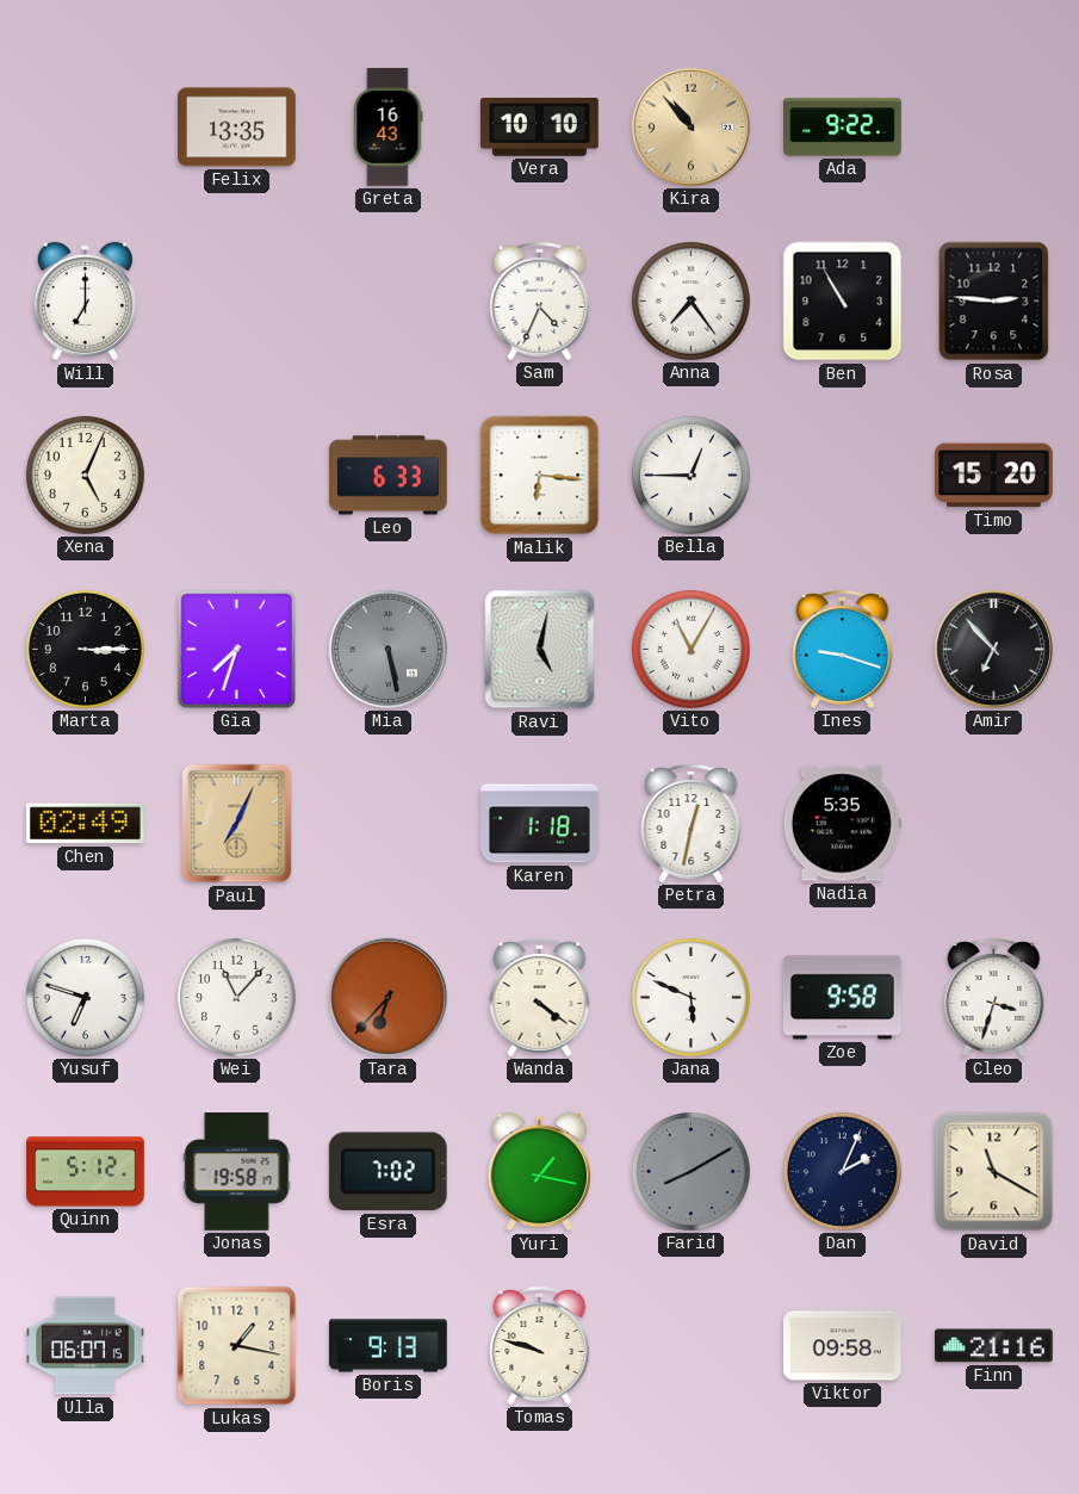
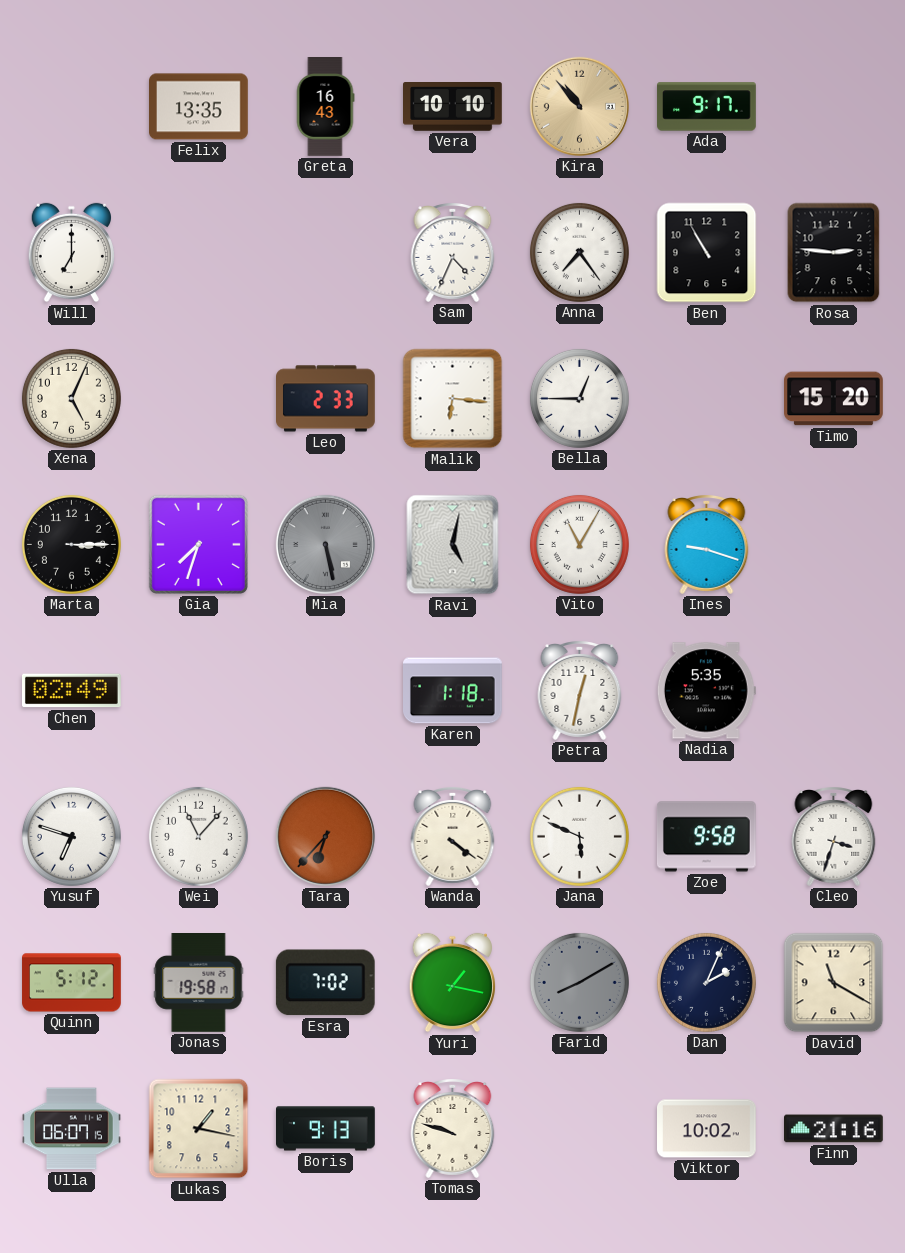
Ada: 9:22 -> 9:17 (707, 107)
Leo: 6:33 -> 2:33 (326, 399)
Amir: 6:53 -> none (993, 649)
Paul: 7:04 -> none (237, 824)
Viktor: 09:58 -> 10:02 (707, 1129)
